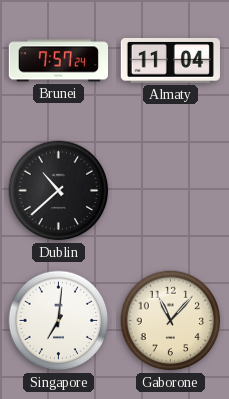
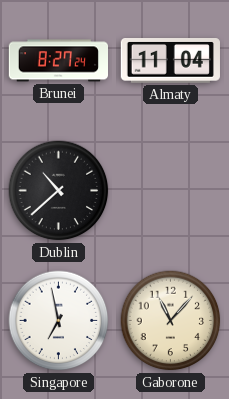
Brunei: 7:57 -> 8:27 (58, 61)
Singapore: 7:01 -> 6:58 (59, 321)
